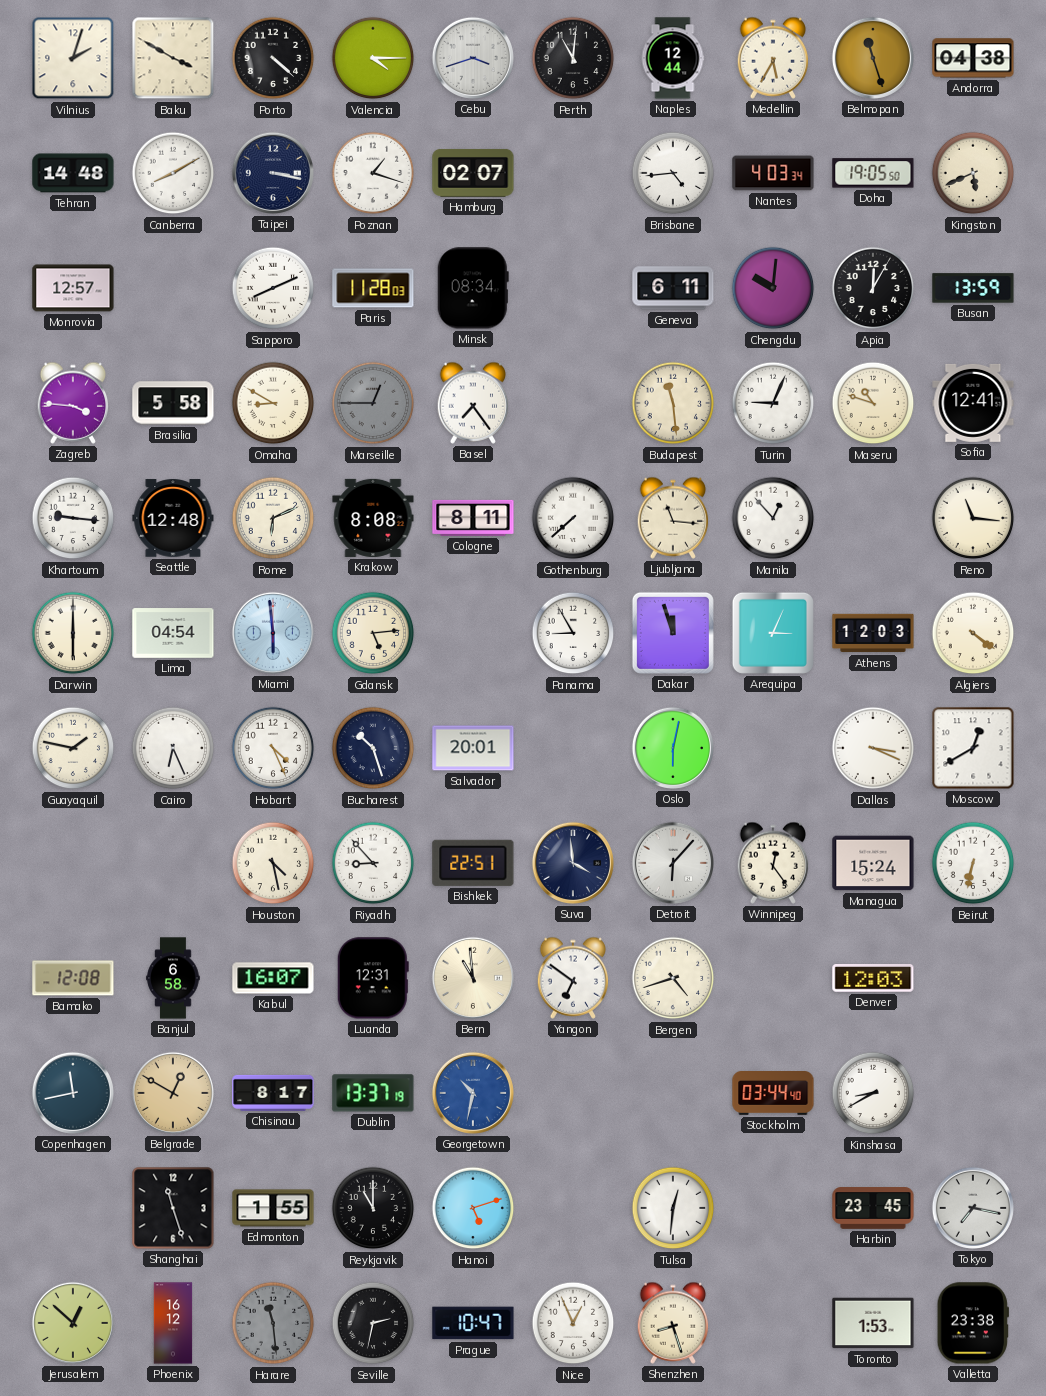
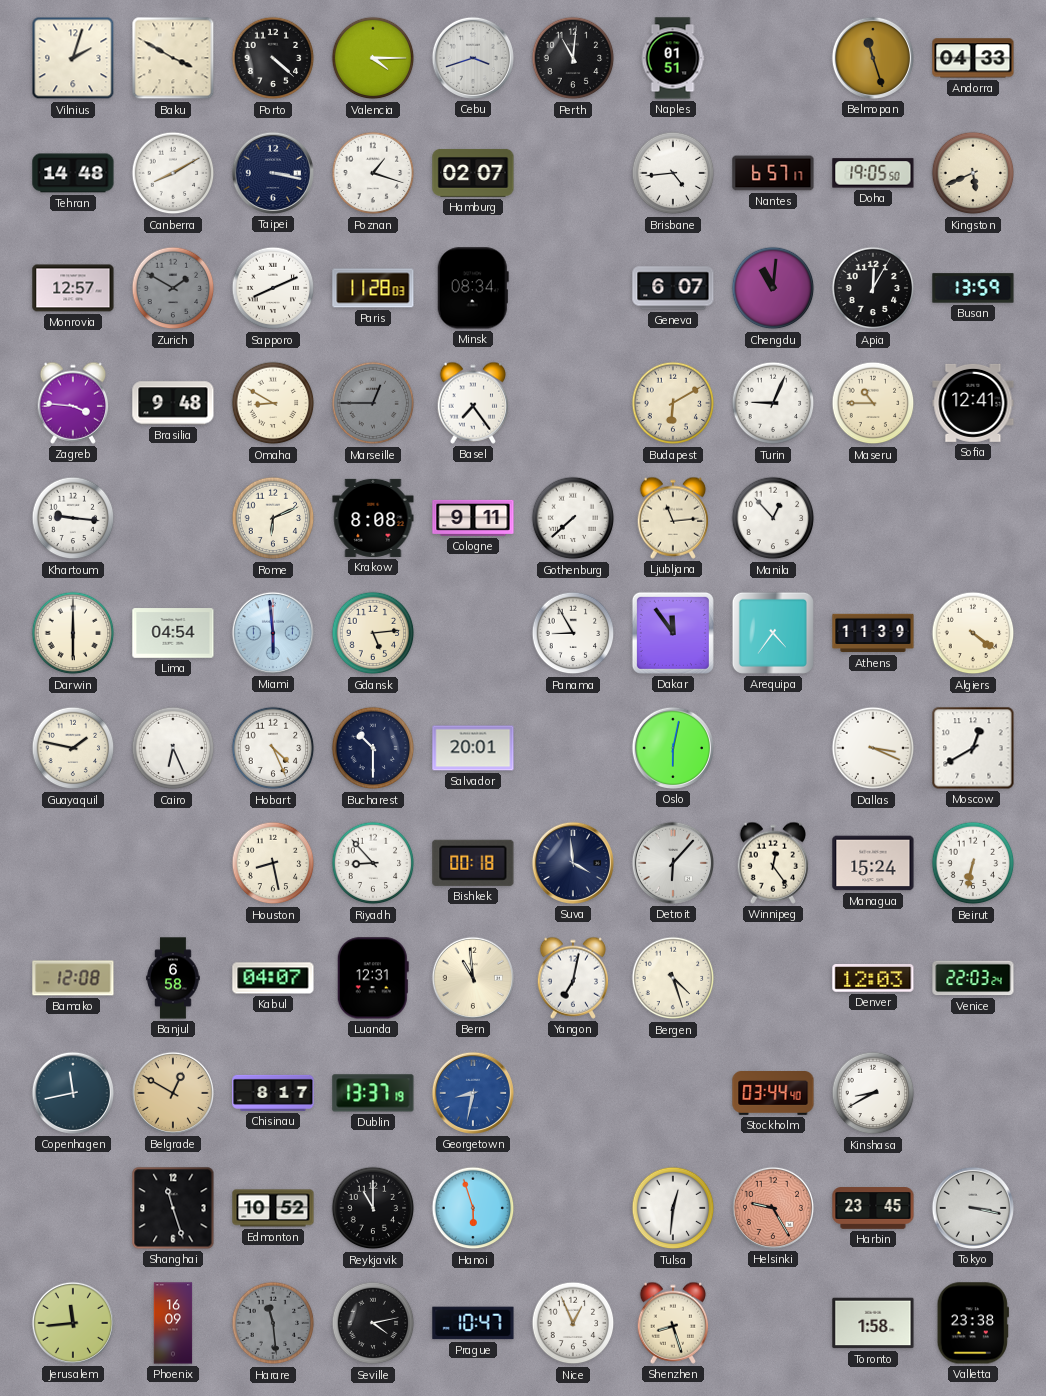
Naples: 12:44 -> 01:51 (673, 58)
Medellin: 5:35 -> none (773, 58)
Andorra: 04:38 -> 04:33 (973, 58)
Nantes: 4:03 -> 6:57 (773, 173)
Zurich: none -> 1:50 (173, 288)
Geneva: 6:11 -> 6:07 (673, 288)
Chengdu: 10:01 -> 11:01 (773, 288)
Brasilia: 5:58 -> 9:48 (173, 403)
Budapest: 11:29 -> 6:10 (673, 403)
Maseru: 10:48 -> 10:45 (873, 403)
Seattle: 12:48 -> none (173, 518)
Cologne: 8:11 -> 9:11 (473, 518)
Ljubljana: 11:16 -> 11:14 (673, 518)
Reno: 11:16 -> none (973, 518)
Dakar: 11:57 -> 11:54 (673, 633)
Arequipa: 3:04 -> 4:36 (773, 633)
Athens: 12:03 -> 11:39 (873, 633)
Bucharest: 10:27 -> 10:30 (373, 748)
Houston: 4:28 -> 8:28 (273, 863)
Bishkek: 22:51 -> 00:18 (473, 863)
Kabul: 16:07 -> 04:07 (273, 978)
Yangon: 6:51 -> 7:02 (573, 978)
Bergen: 4:42 -> 4:27 (673, 978)
Venice: none -> 22:03 (973, 978)
Georgetown: 10:32 -> 8:32 (473, 1093)
Edmonton: 1:55 -> 10:52 (273, 1208)
Hanoi: 5:12 -> 5:57 (473, 1208)
Helsinki: none -> 9:25 (773, 1208)
Tokyo: 7:17 -> 3:17 (973, 1208)
Jerusalem: 12:52 -> 11:44 (73, 1323)
Phoenix: 16:12 -> 16:09 (173, 1323)
Seville: 2:32 -> 4:13 (373, 1323)
Toronto: 1:53 -> 1:58 (873, 1323)
